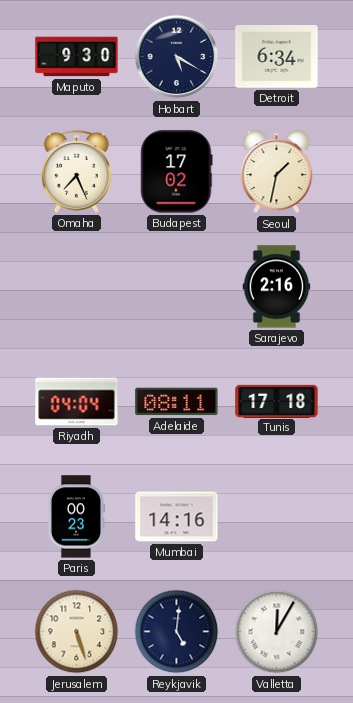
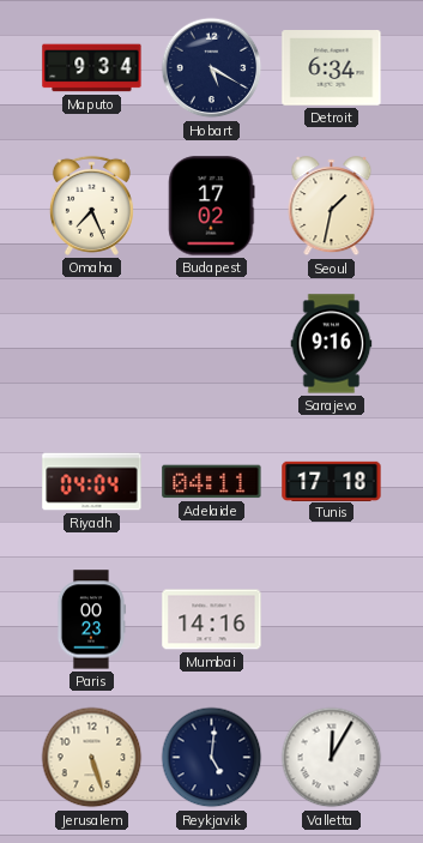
Maputo: 9:30 -> 9:34 (92, 68)
Sarajevo: 2:16 -> 9:16 (332, 344)
Adelaide: 08:11 -> 04:11 (212, 482)
